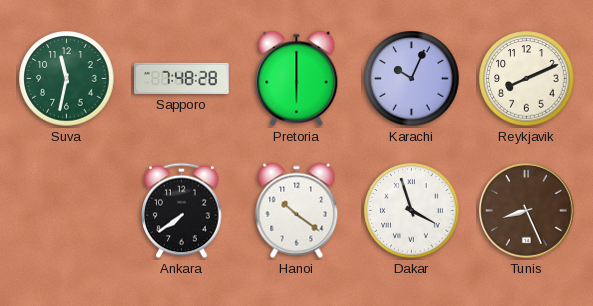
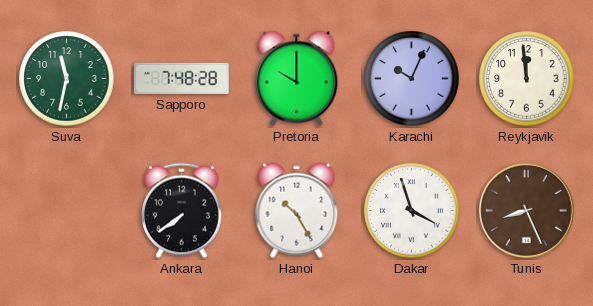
Pretoria: 6:00 -> 10:00 (297, 79)
Reykjavik: 8:11 -> 11:59 (527, 79)
Hanoi: 10:21 -> 10:25 (297, 211)
